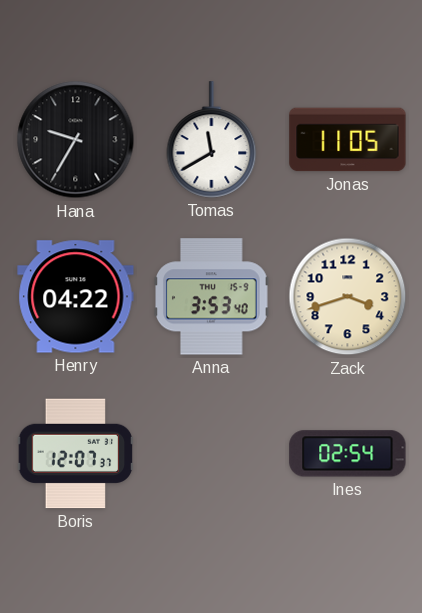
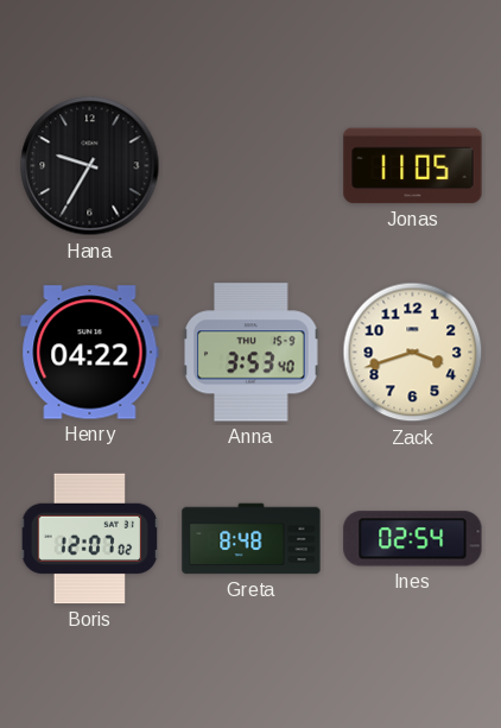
Tomas: 11:40 -> none (212, 140)
Boris: 12:07:37 -> 12:07:02 (90, 539)
Greta: none -> 8:48 (252, 539)
